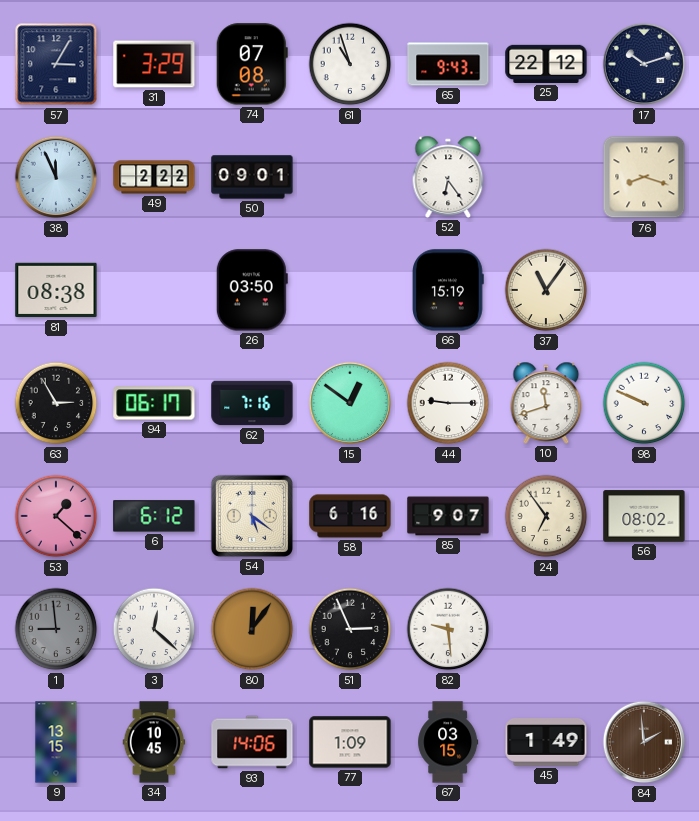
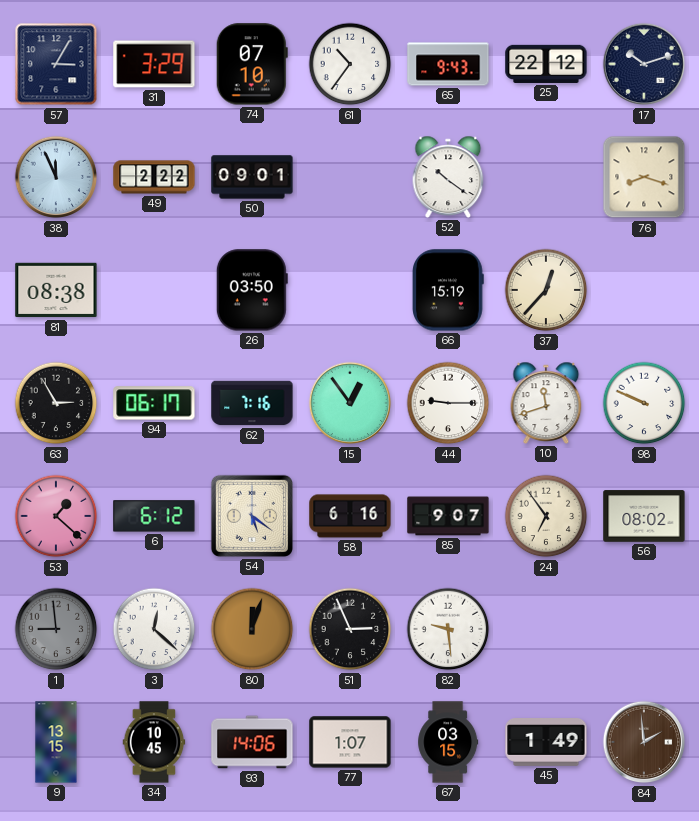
74: 07:08 -> 07:10 (252, 64)
61: 10:57 -> 10:36 (350, 64)
52: 6:24 -> 10:21 (448, 177)
37: 11:06 -> 12:37 (546, 290)
15: 12:51 -> 12:54 (350, 403)
80: 12:06 -> 12:03 (252, 629)
77: 1:09 -> 1:07 (350, 742)
